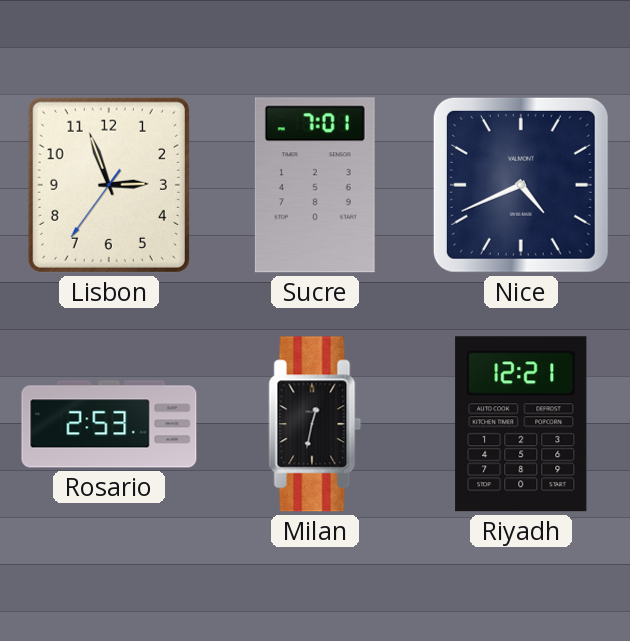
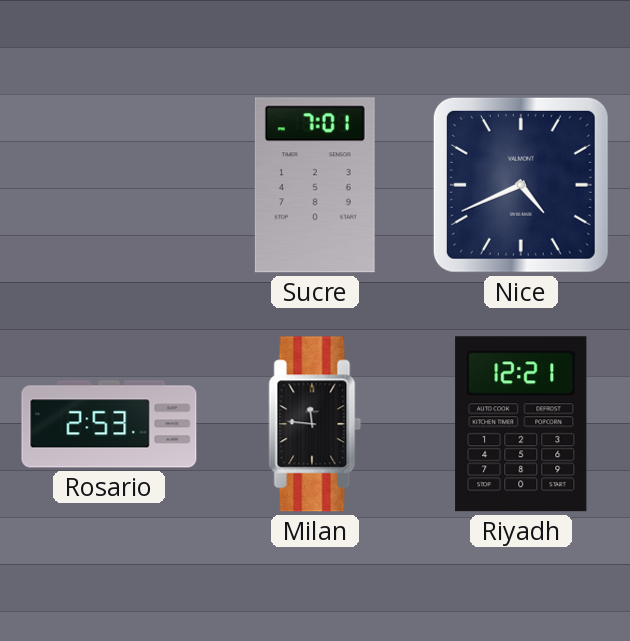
Lisbon: 2:56 -> none (109, 185)
Milan: 12:32 -> 11:46 (315, 424)
